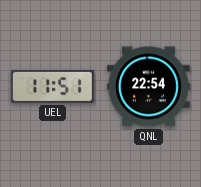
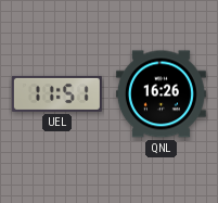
QNL: 22:54 -> 16:26 (161, 94)
